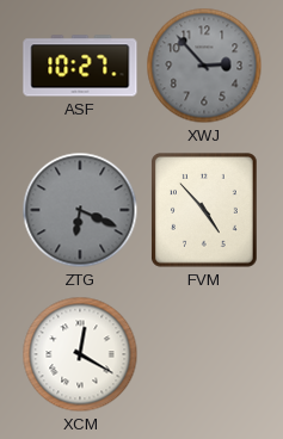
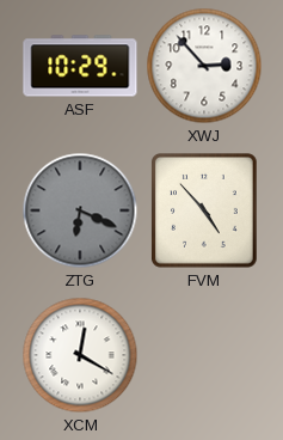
ASF: 10:27 -> 10:29 (80, 66)
XWJ dial: grey -> white (204, 66)
